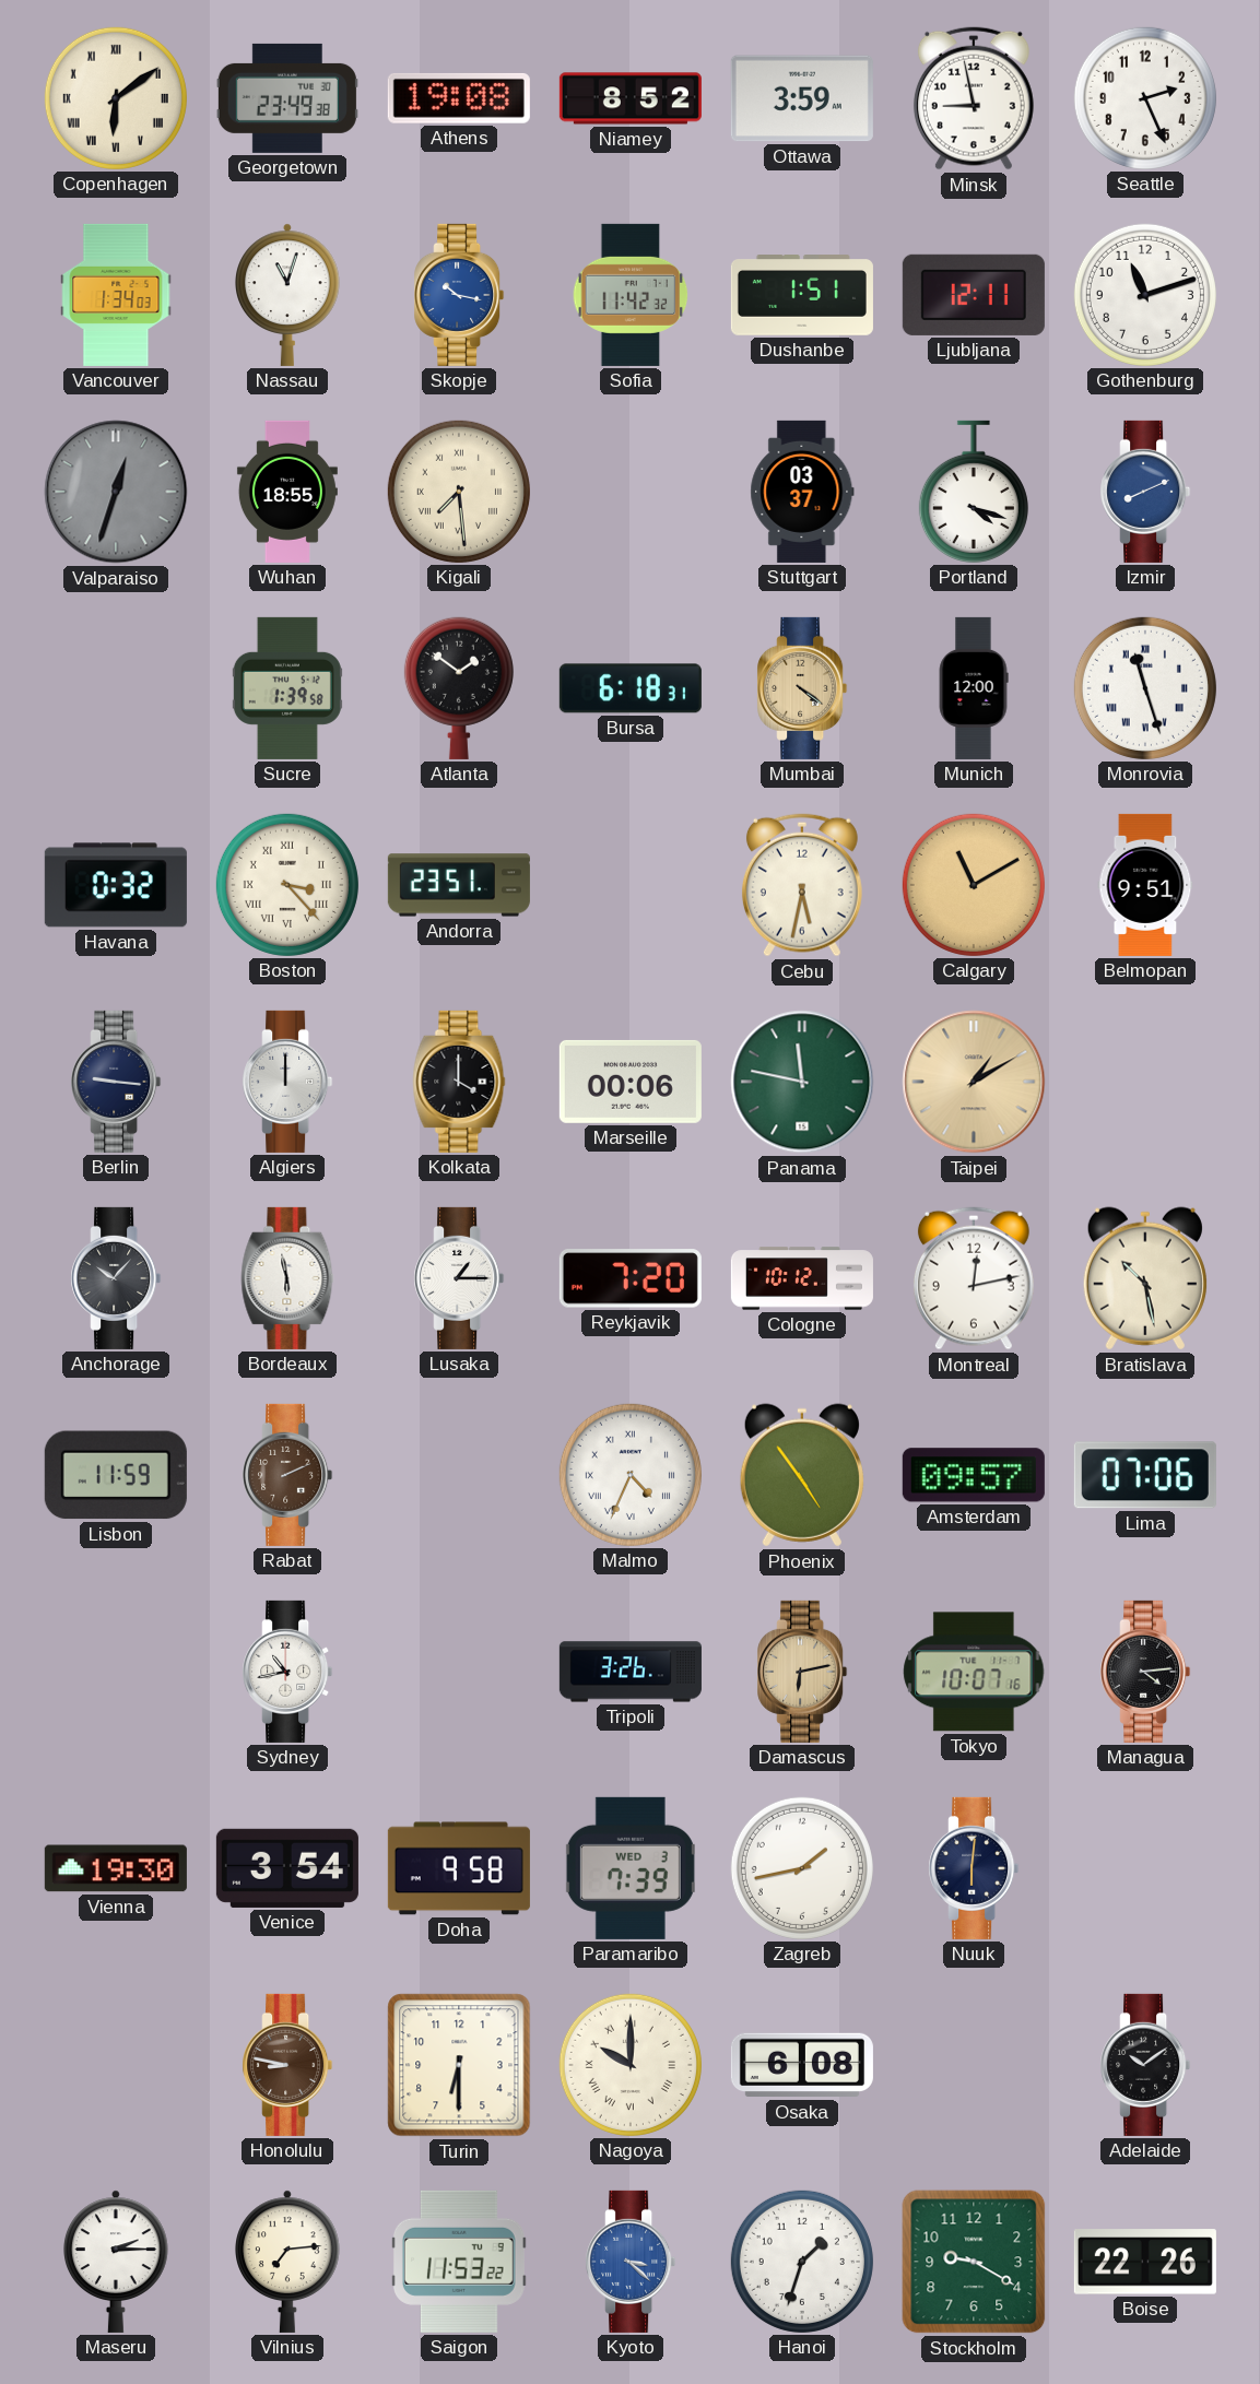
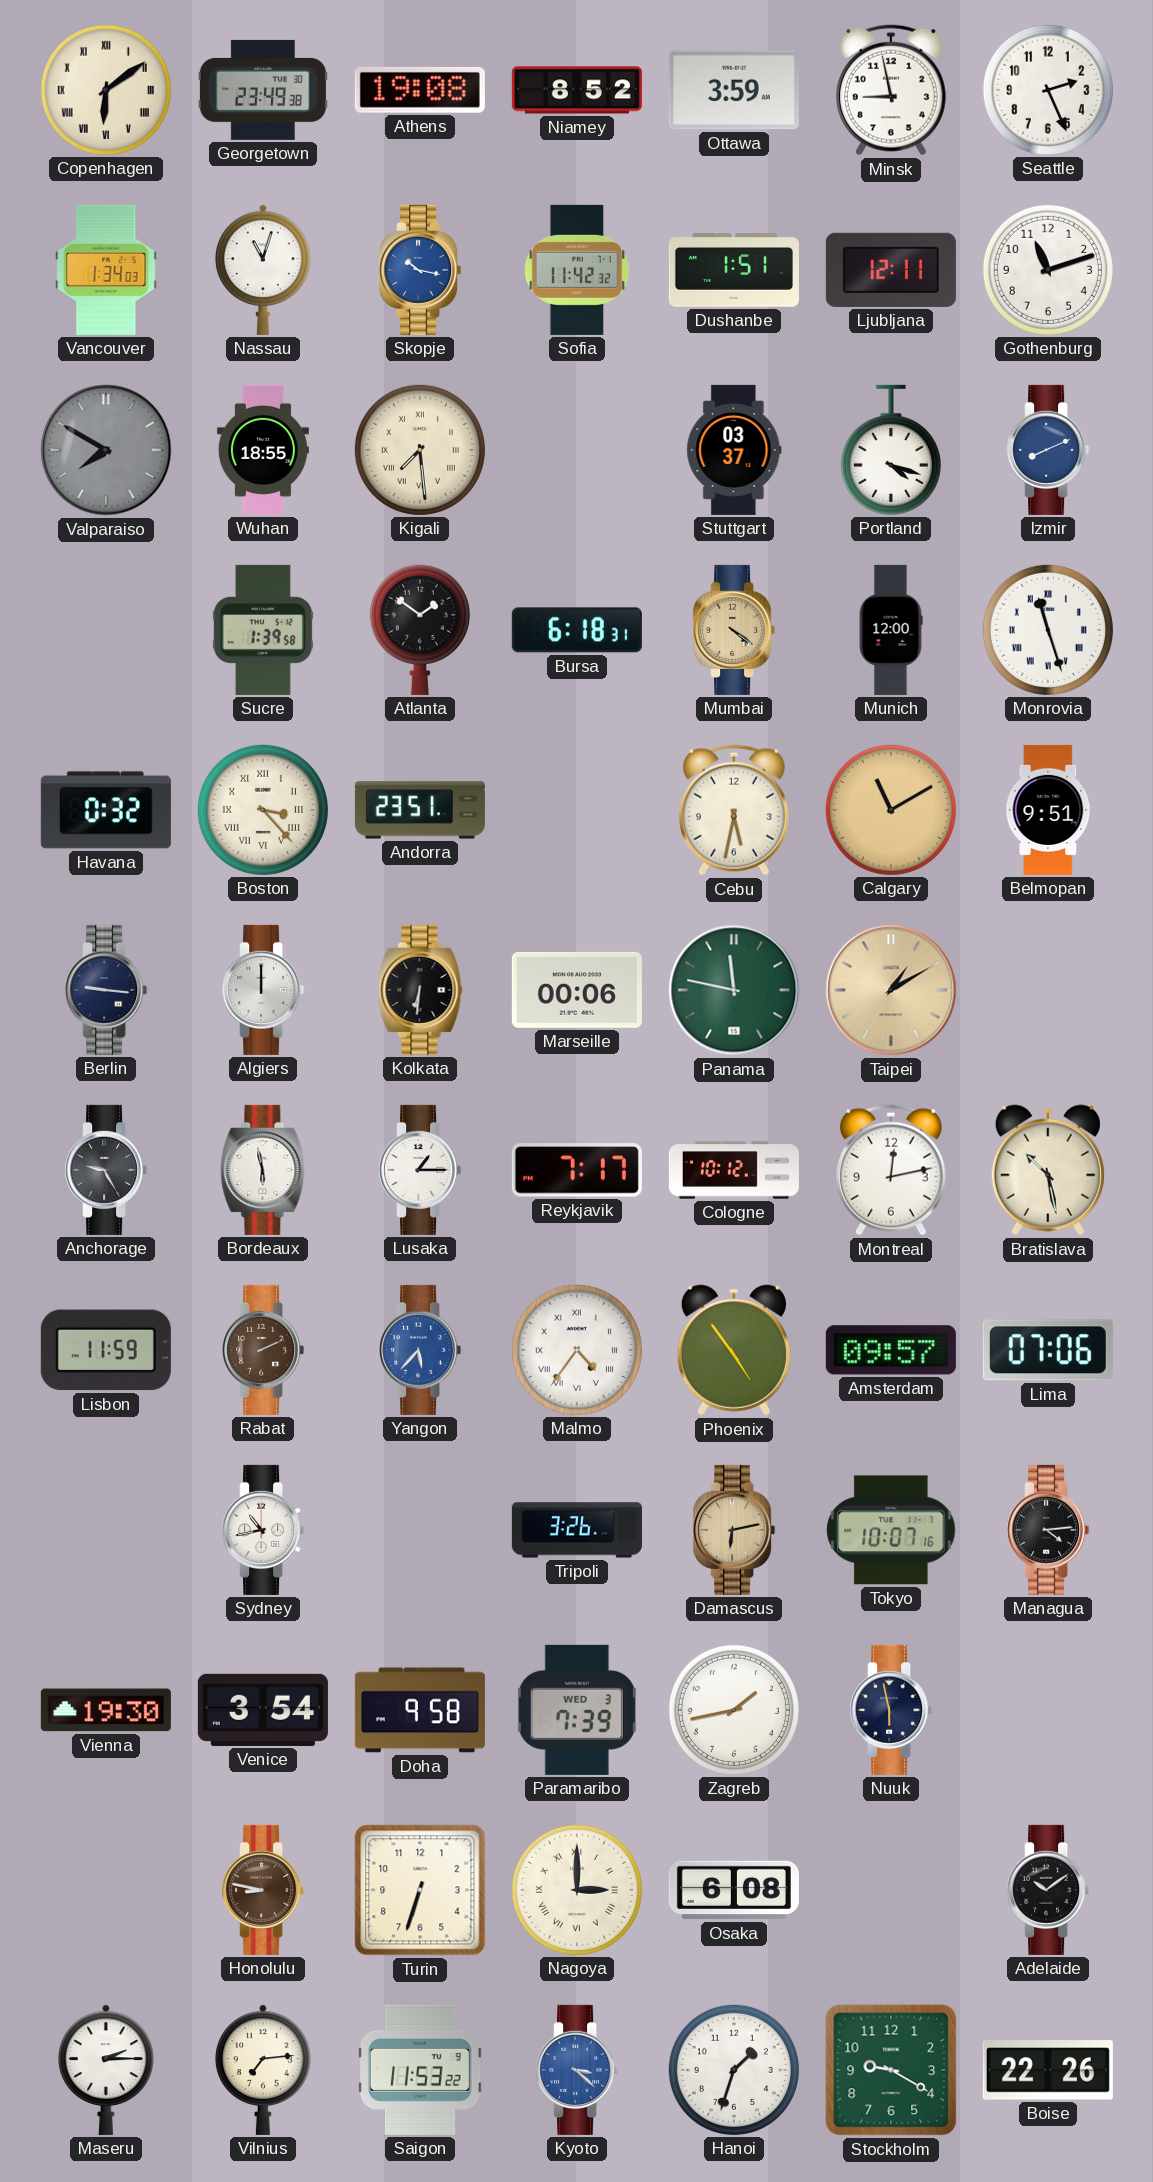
Valparaiso: 12:33 -> 7:50 (106, 450)
Kolkata: 4:00 -> 6:31 (420, 990)
Anchorage: 10:07 -> 9:25 (106, 1170)
Reykjavik: 7:20 -> 7:17 (577, 1170)
Yangon: none -> 5:37 (420, 1350)
Malmo: 4:34 -> 4:36 (577, 1350)
Nuuk: 6:01 -> 5:58 (891, 1710)
Turin: 6:30 -> 6:33 (420, 1890)
Nagoya: 10:00 -> 3:00 (577, 1890)
